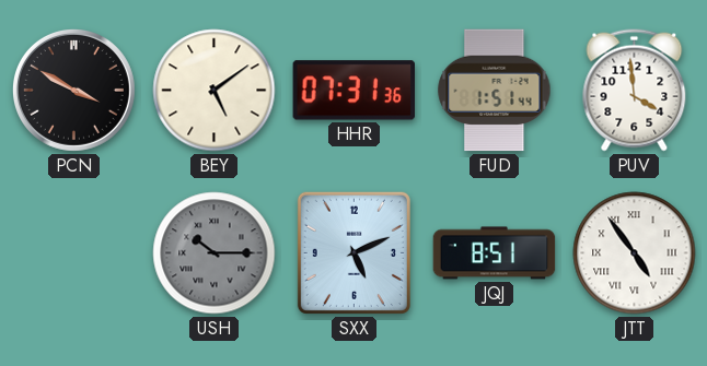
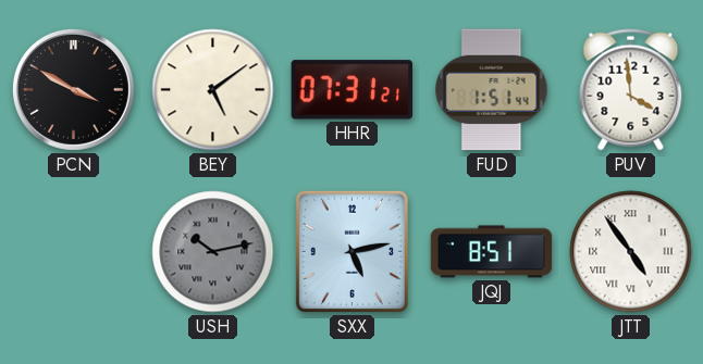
HHR: 07:31:36 -> 07:31:21 (351, 90)
USH: 10:15 -> 10:13 (213, 252)
SXX: 5:11 -> 5:13 (351, 251)
